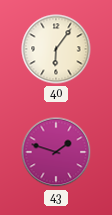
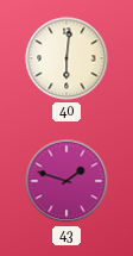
40: 6:06 -> 6:01 (66, 58)
